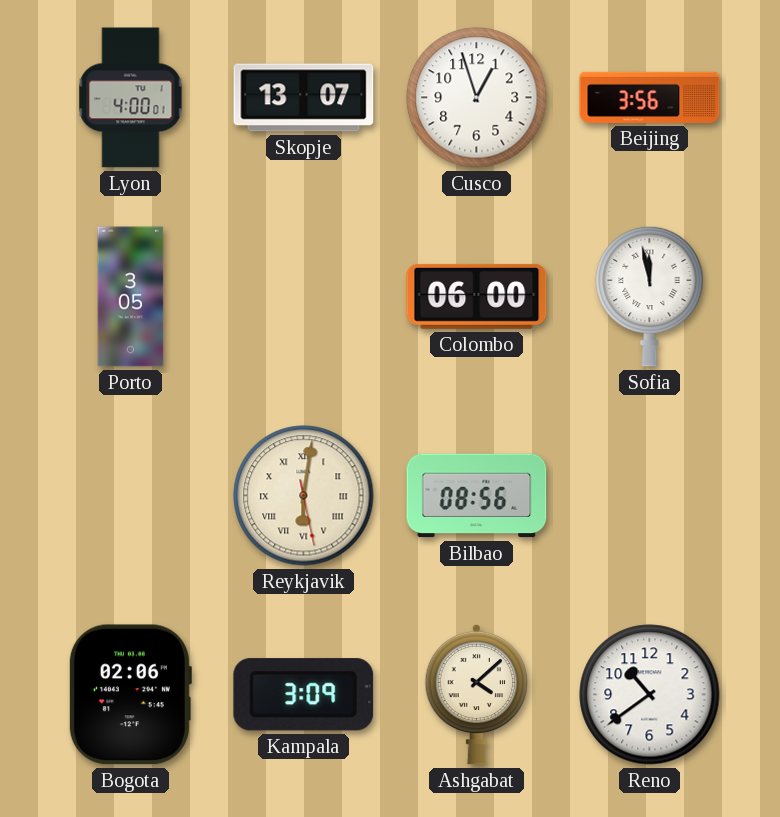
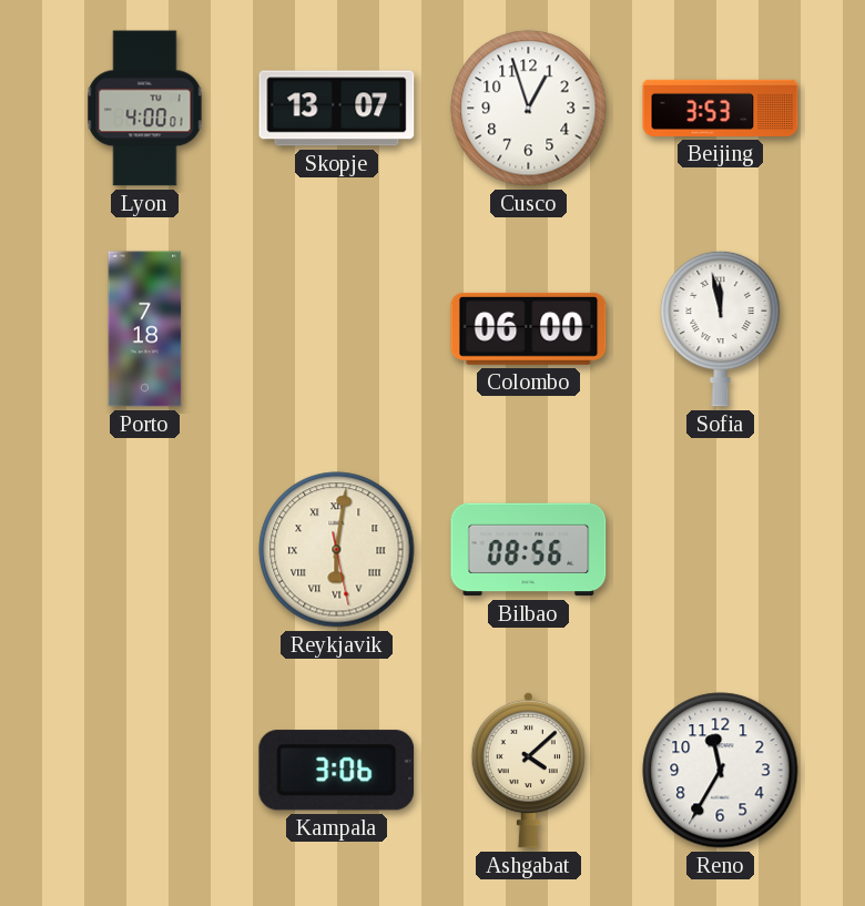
Beijing: 3:56 -> 3:53 (721, 108)
Porto: 3:05 -> 7:18 (145, 329)
Bogota: 02:06 -> none (130, 695)
Kampala: 3:09 -> 3:06 (337, 771)
Reno: 10:39 -> 11:35 (721, 771)
